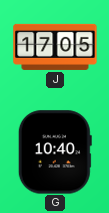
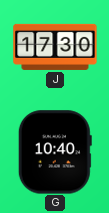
J: 17:05 -> 17:30 (55, 47)
